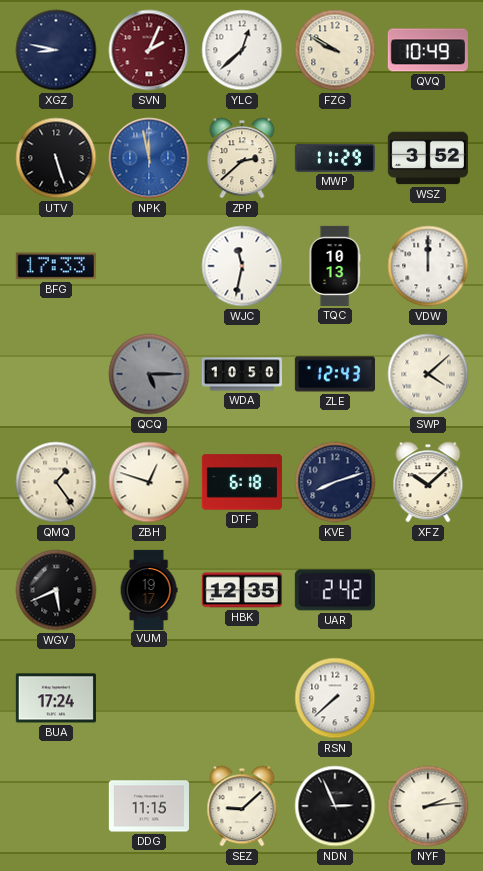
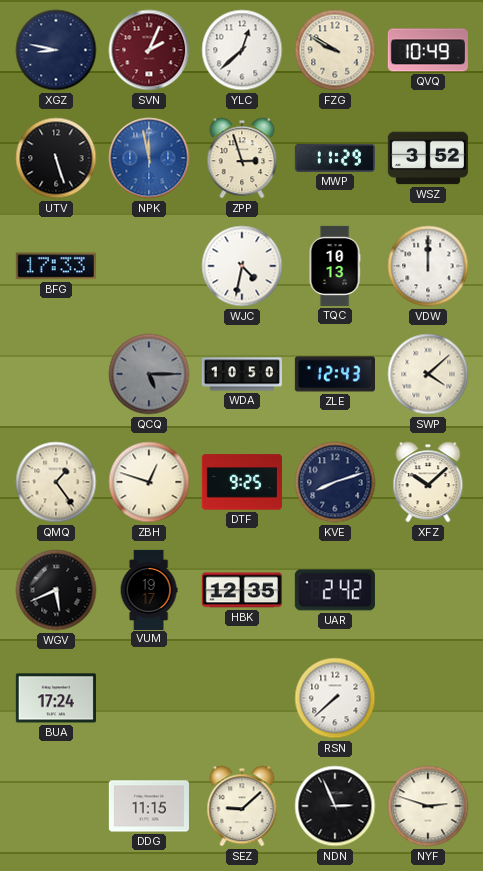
ZPP: 2:38 -> 2:57 (242, 158)
WJC: 11:32 -> 4:32 (242, 266)
DTF: 6:18 -> 9:25 (242, 482)
NYF: 2:14 -> 2:48 (428, 806)
